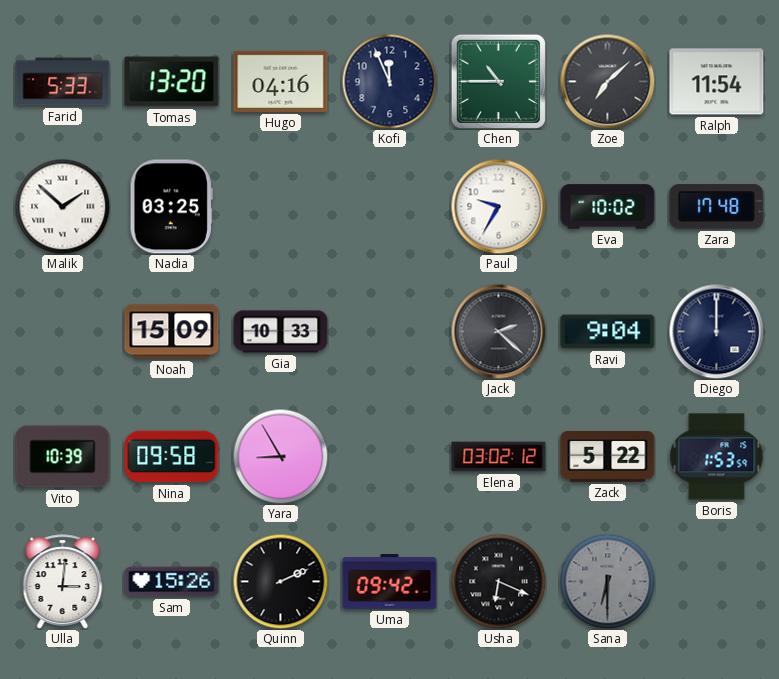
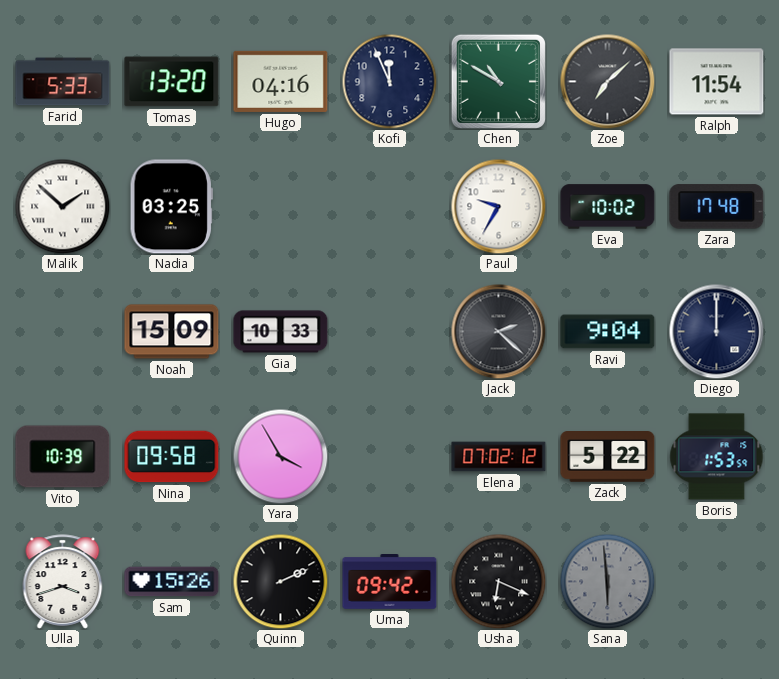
Chen: 10:45 -> 10:50 (498, 81)
Yara: 8:55 -> 3:55 (280, 456)
Elena: 03:02 -> 07:02 (499, 457)
Ulla: 3:01 -> 3:42 (63, 582)
Sana: 6:30 -> 5:59 (607, 581)
